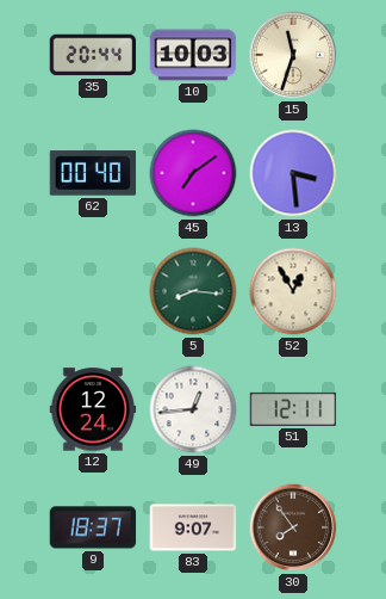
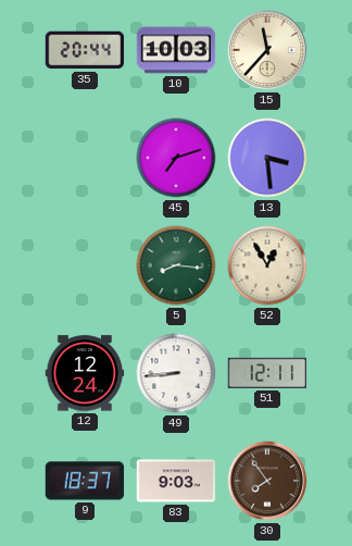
15: 11:33 -> 11:37 (267, 50)
62: 00:40 -> none (93, 173)
45: 7:09 -> 7:12 (176, 158)
49: 12:44 -> 8:44 (176, 373)
83: 9:07 -> 9:03 (176, 481)
